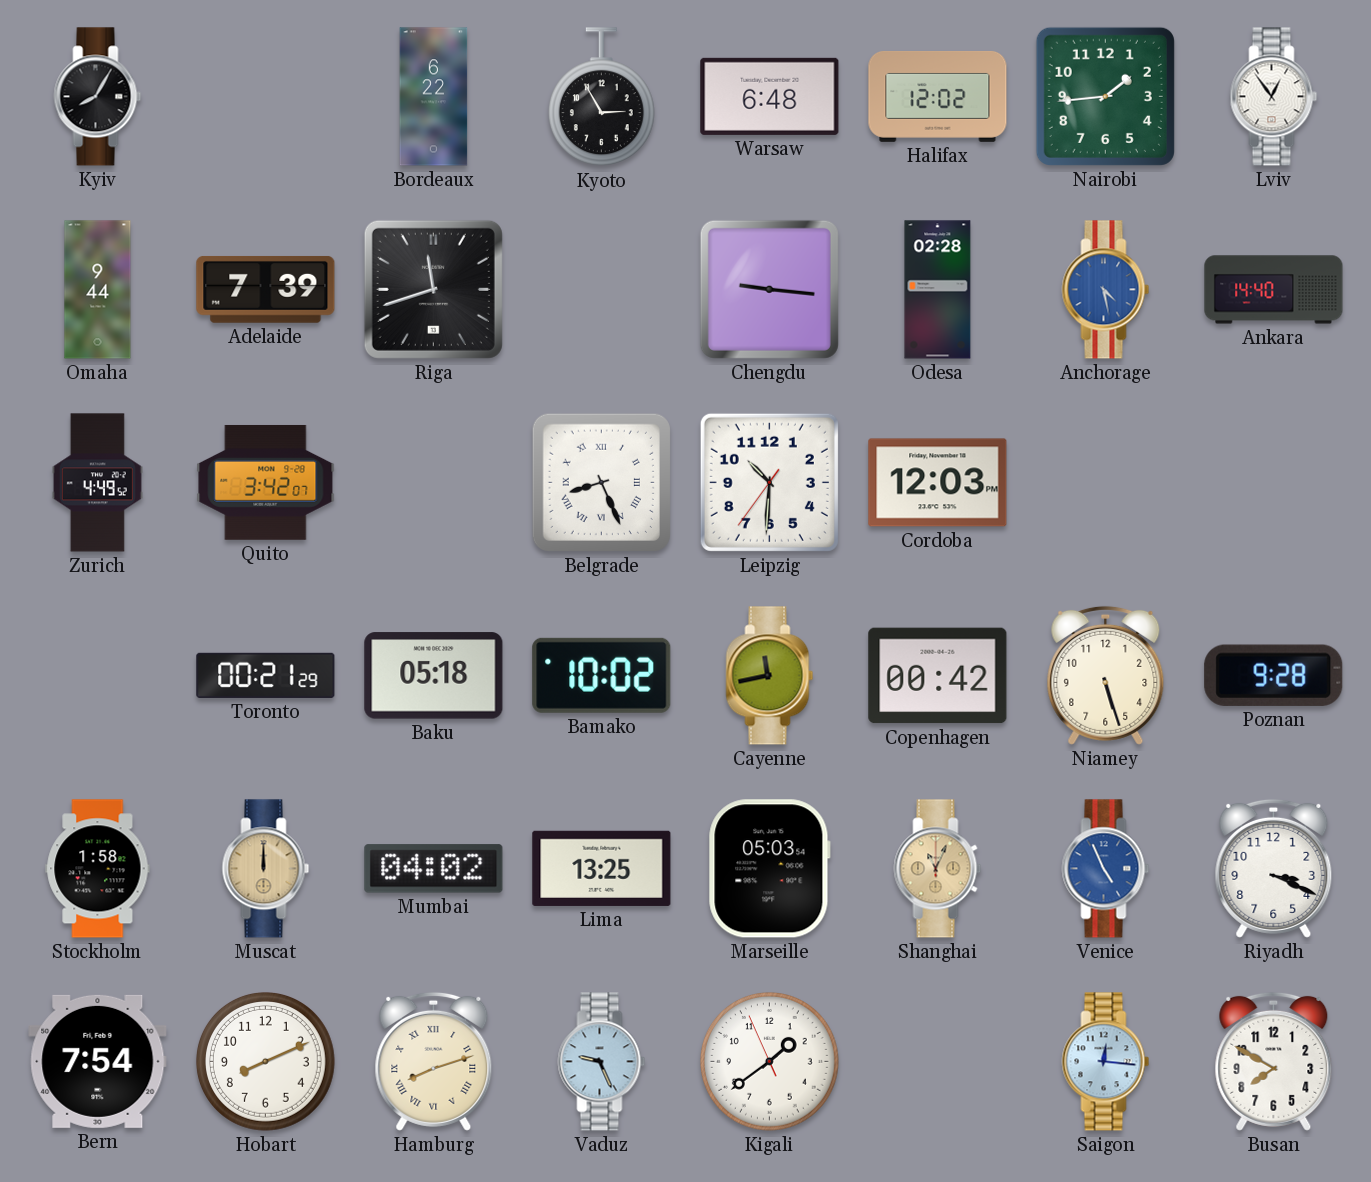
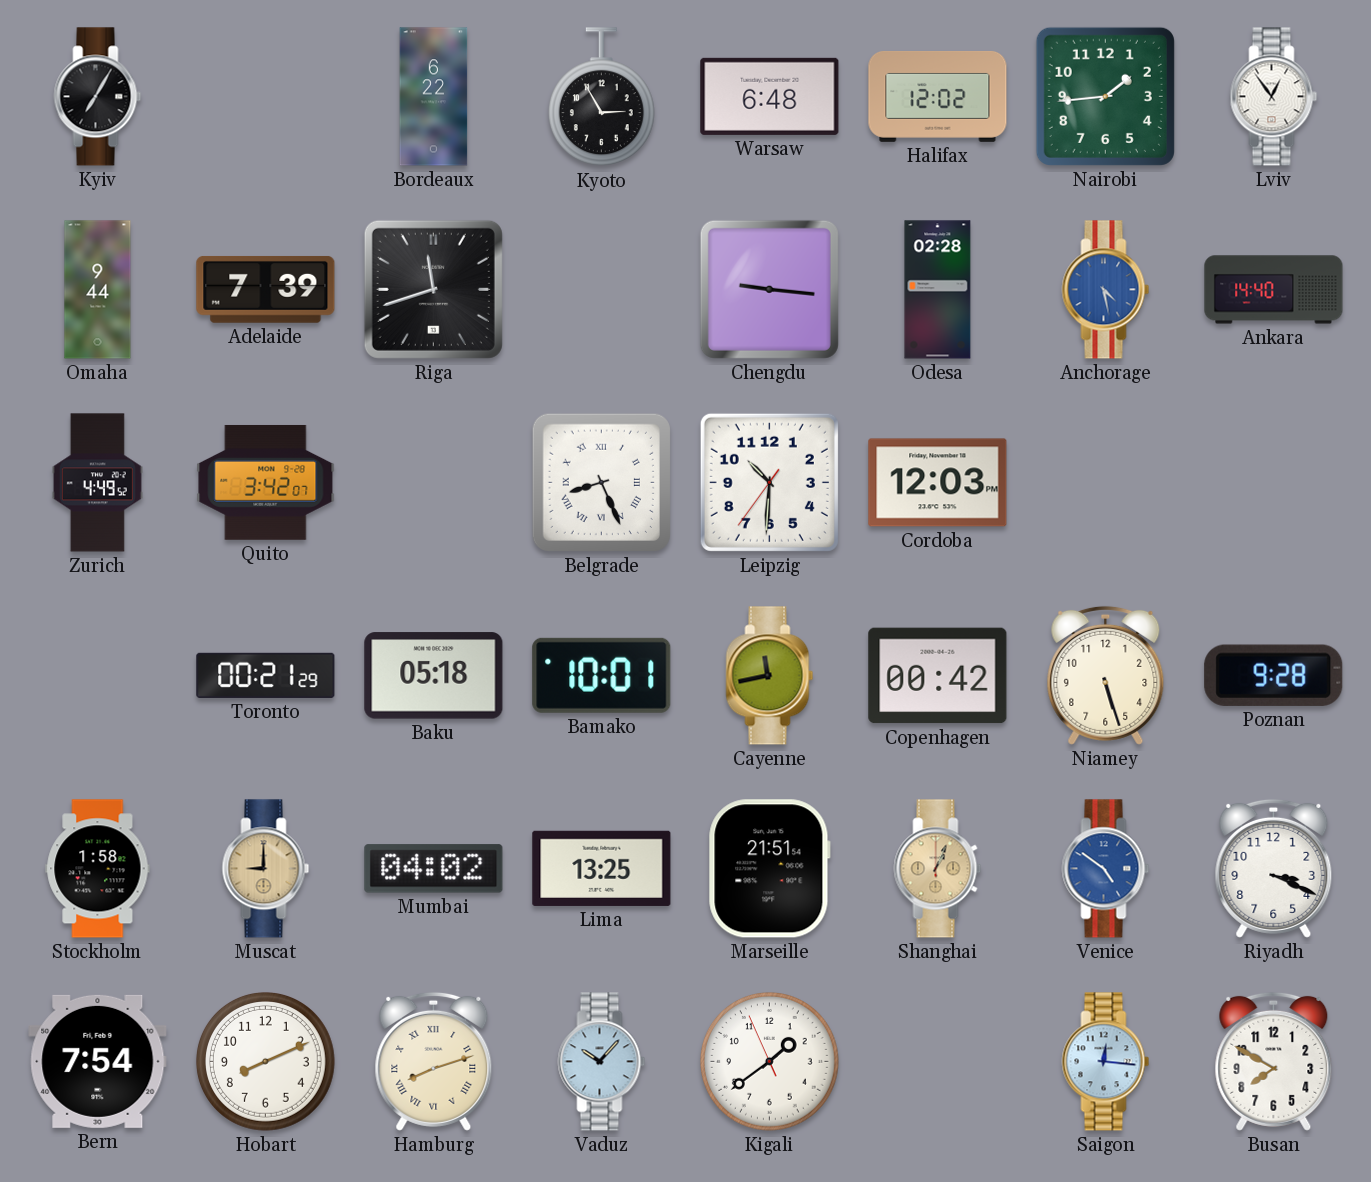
Kyiv: 8:05 -> 7:05 (98, 97)
Bamako: 10:02 -> 10:01 (602, 675)
Muscat: 12:00 -> 9:00 (266, 869)
Marseille: 05:03 -> 21:51 (769, 869)
Shanghai: 11:04 -> 1:04 (938, 869)
Venice: 4:56 -> 4:51 (1106, 869)
Vaduz: 9:26 -> 10:07 (602, 1062)
